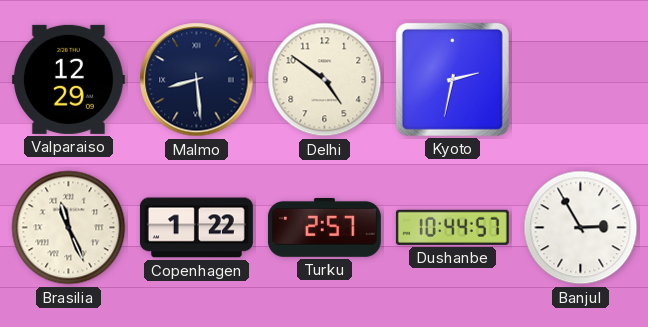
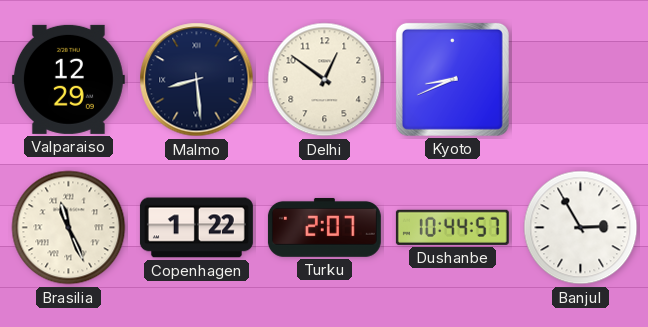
Delhi: 4:51 -> 12:51 (325, 80)
Kyoto: 2:32 -> 8:41 (452, 79)
Turku: 2:57 -> 2:07 (324, 227)
